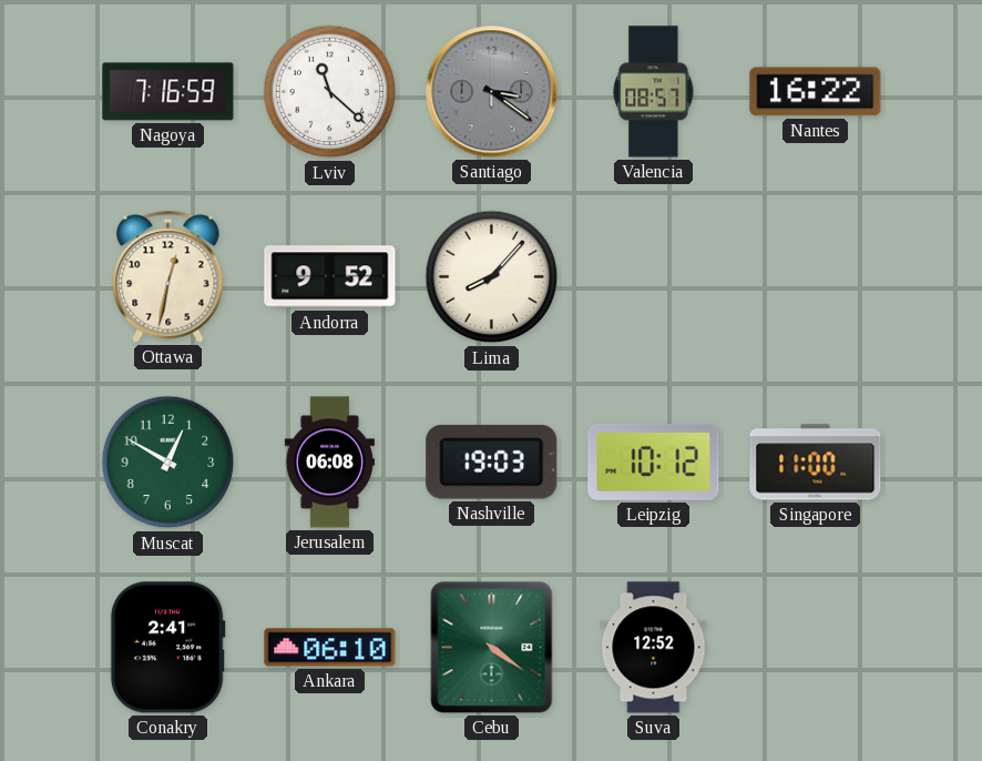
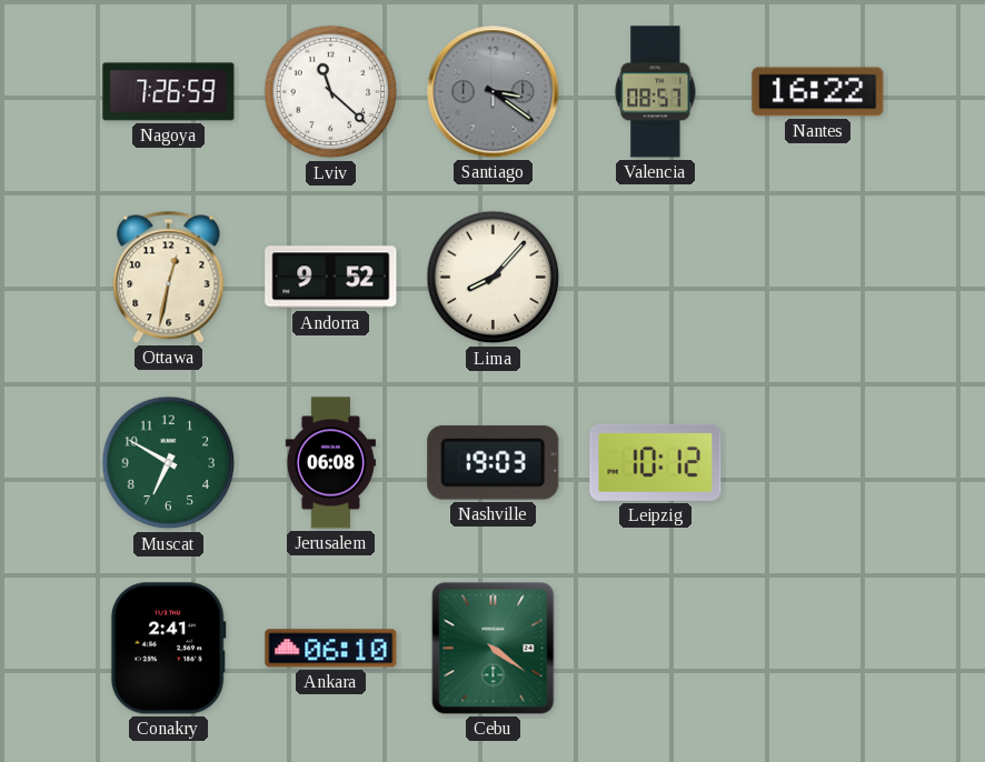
Nagoya: 7:16 -> 7:26 (169, 92)
Muscat: 12:50 -> 6:50 (169, 463)
Singapore: 11:00 -> none (816, 463)
Suva: 12:52 -> none (654, 648)
